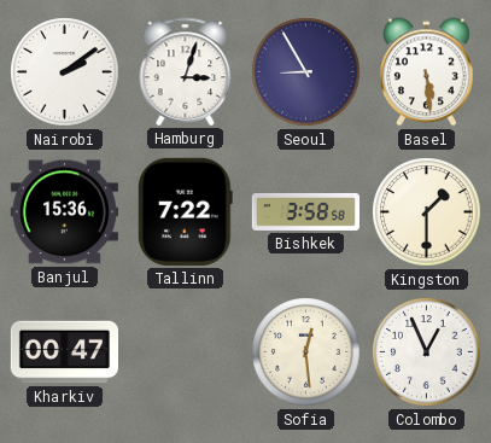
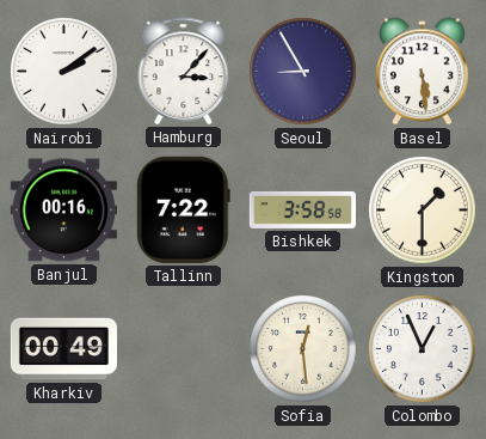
Hamburg: 3:03 -> 3:07 (184, 71)
Banjul: 15:36 -> 00:16 (63, 211)
Kharkiv: 00:47 -> 00:49 (63, 349)
